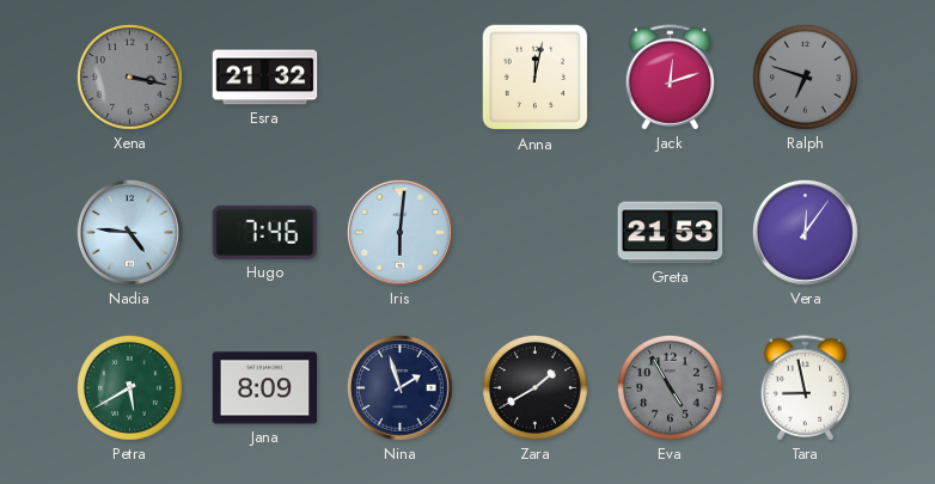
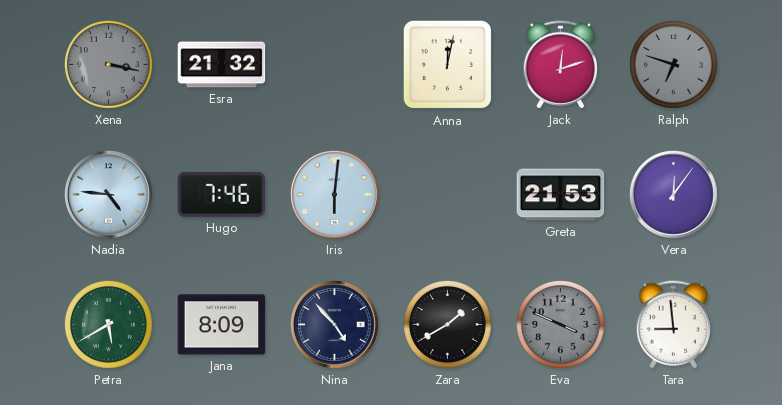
Nina: 1:57 -> 4:53 (335, 325)
Eva: 4:55 -> 3:49 (560, 324)
Tara: 8:58 -> 8:59 (673, 325)
